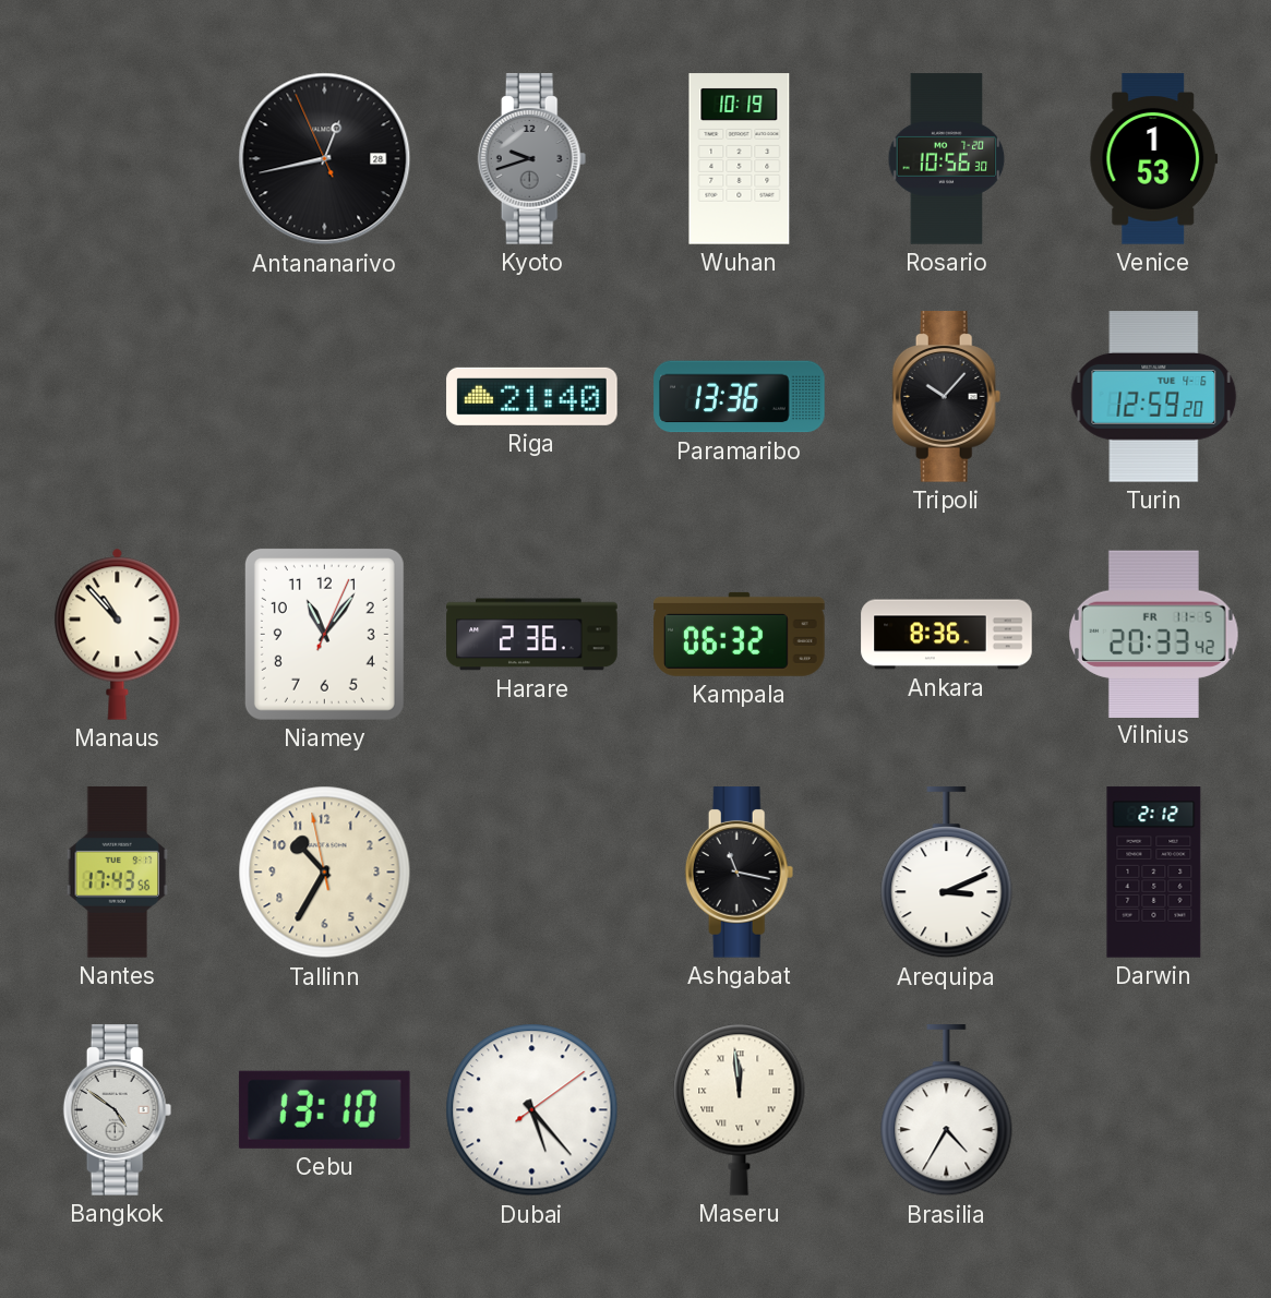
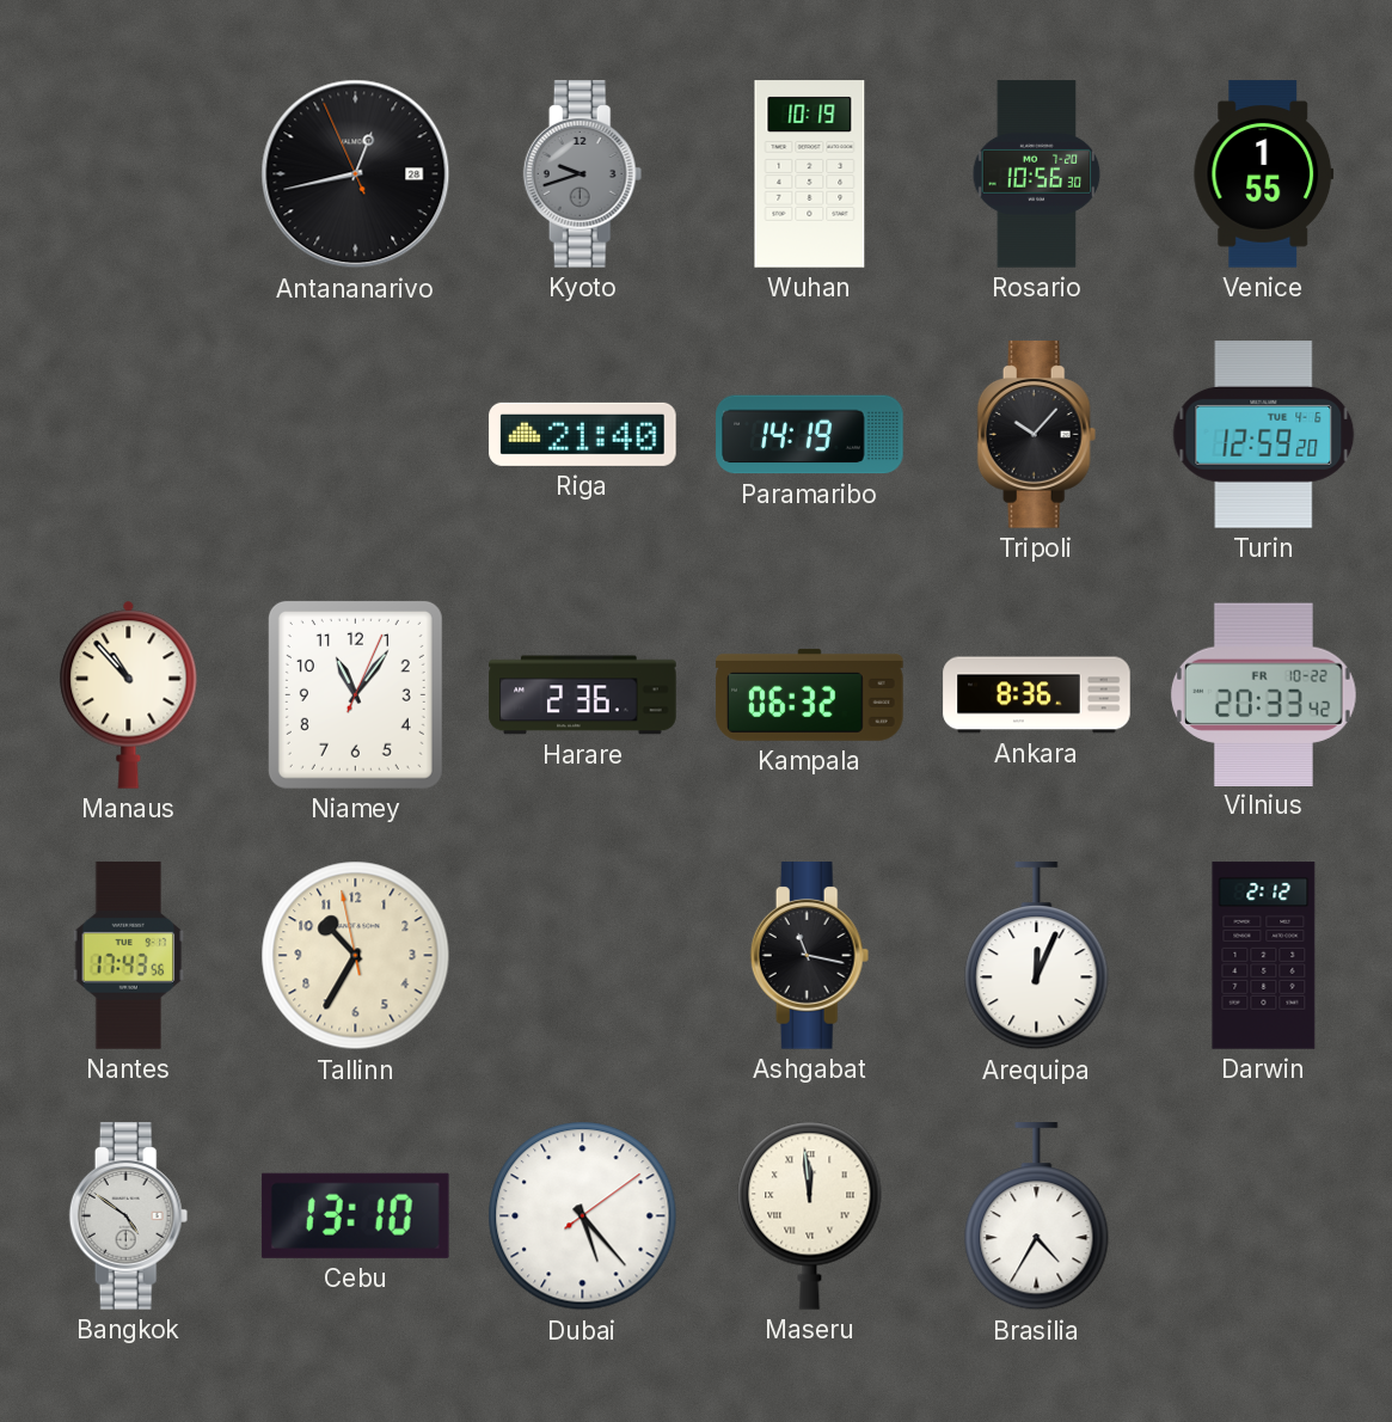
Venice: 1:53 -> 1:55 (1264, 174)
Paramaribo: 13:36 -> 14:19 (810, 435)
Vilnius date: FR 11-5 -> FR 10-22 (1263, 694)
Arequipa: 3:11 -> 12:04 (1037, 956)
